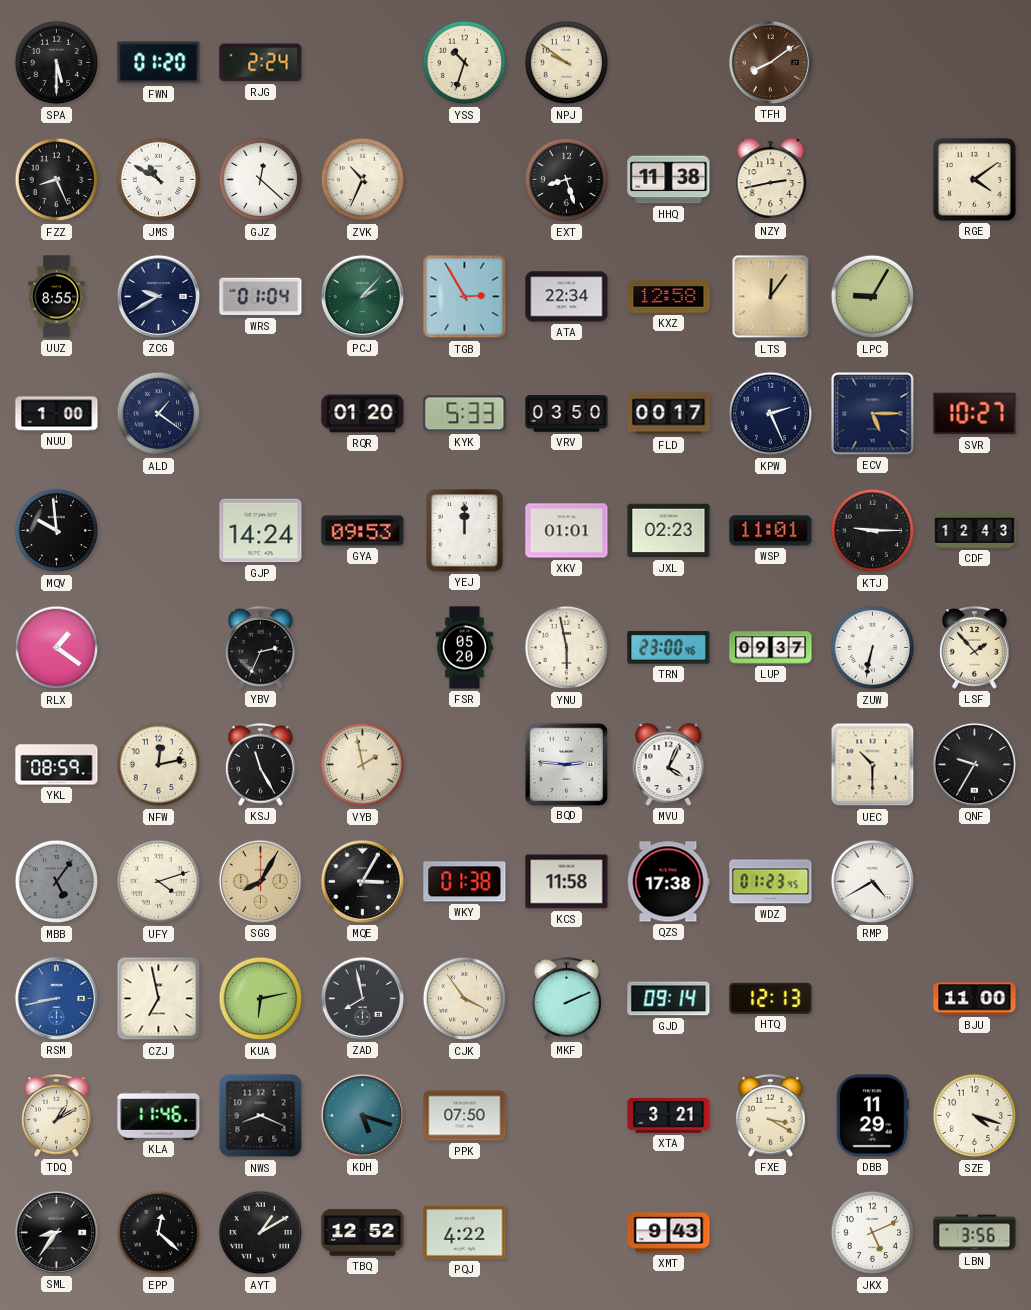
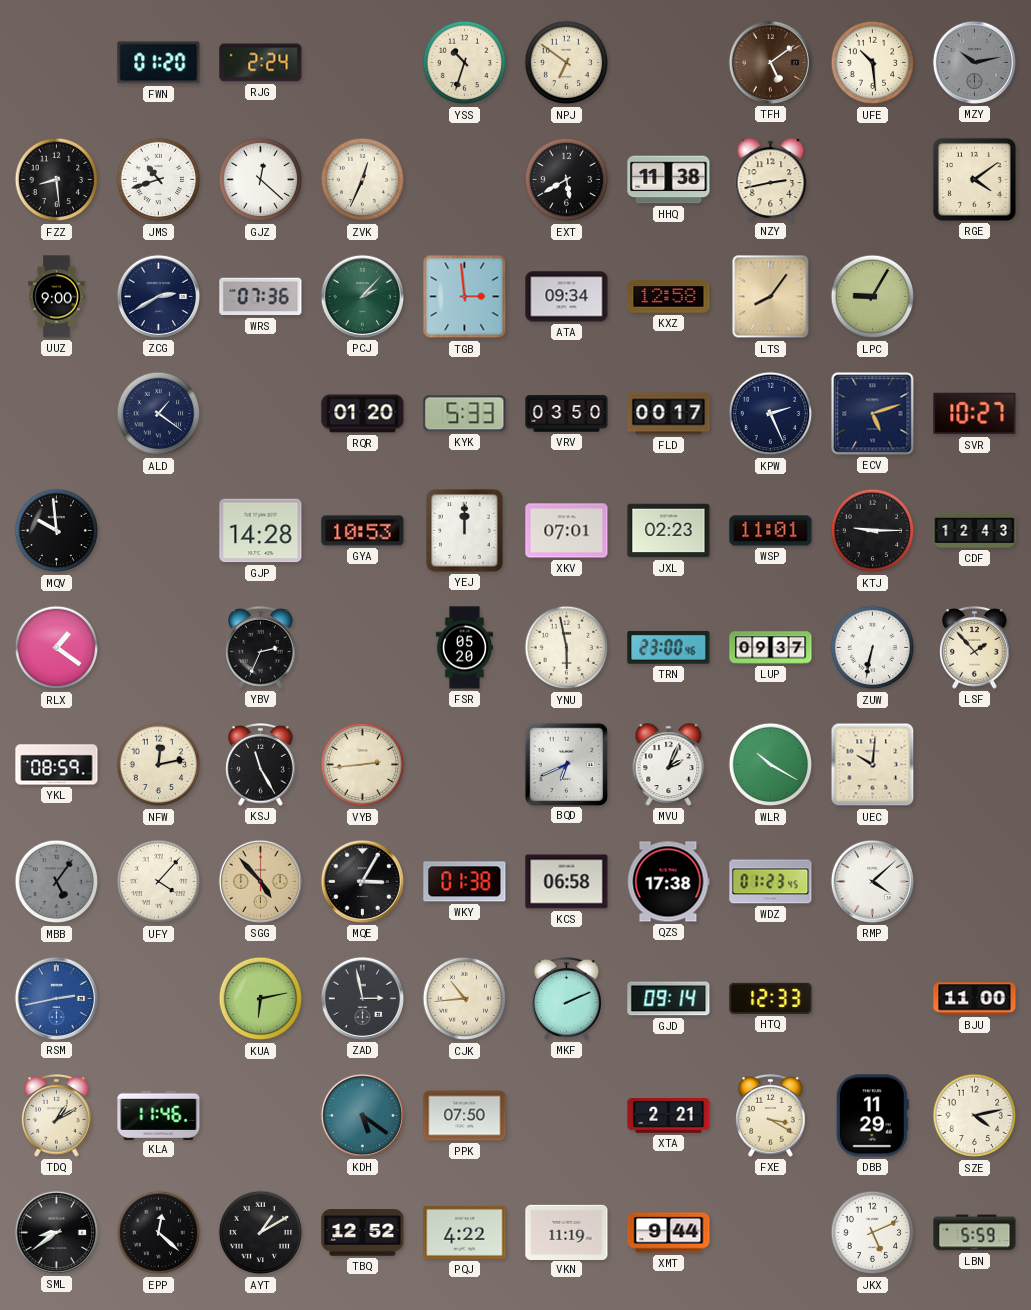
SPA: 5:30 -> none (57, 63)
NPJ: 9:51 -> 6:51 (567, 63)
TFH: 8:09 -> 5:09 (770, 62)
UFE: none -> 10:29 (873, 63)
MZY: none -> 10:13 (974, 62)
FZZ: 8:26 -> 8:29 (57, 180)
JMS: 10:50 -> 10:42 (159, 180)
ZVK: 10:34 -> 12:34 (363, 180)
EXT: 8:27 -> 5:40 (567, 180)
UUZ: 8:55 -> 9:00 (57, 297)
ZCG: 9:40 -> 2:40 (158, 296)
WRS: 01:04 -> 07:36 (261, 297)
TGB: 2:55 -> 2:59 (465, 297)
ATA: 22:34 -> 09:34 (567, 297)
LTS: 12:06 -> 8:06 (771, 297)
NUU: 1:00 -> none (57, 414)
ECV: 5:15 -> 5:12 (873, 414)
GJP: 14:24 -> 14:28 (261, 531)
GYA: 09:53 -> 10:53 (363, 531)
XKV: 01:01 -> 07:01 (567, 531)
VYB: 1:58 -> 2:44 (363, 765)
BQD: 2:46 -> 6:41 (566, 764)
MVU: 4:04 -> 2:04 (669, 765)
WLR: none -> 10:20 (771, 765)
UEC: 10:30 -> 10:01 (873, 765)
QNF: 9:35 -> none (974, 764)
UFY: 4:12 -> 4:07 (159, 882)
SGG: 8:05 -> 4:53 (260, 881)
KCS: 11:58 -> 06:58 (567, 882)
RMP: 4:40 -> 4:08 (872, 881)
RSM: 8:43 -> 2:43 (56, 998)
CZJ: 6:58 -> none (159, 999)
ZAD: 7:58 -> 2:58 (362, 998)
CJK: 3:54 -> 10:44 (465, 999)
HTQ: 12:13 -> 12:33 (771, 998)
NWS: 8:19 -> none (261, 1116)
KDH: 5:18 -> 5:21 (362, 1115)
XTA: 3:21 -> 2:21 (669, 1116)
SZE: 4:18 -> 4:13 (975, 1116)
SML: 8:36 -> 8:39 (56, 1232)
VKN: none -> 11:19 (567, 1232)
XMT: 9:43 -> 9:44 (669, 1233)
LBN: 3:56 -> 5:59 (975, 1233)
